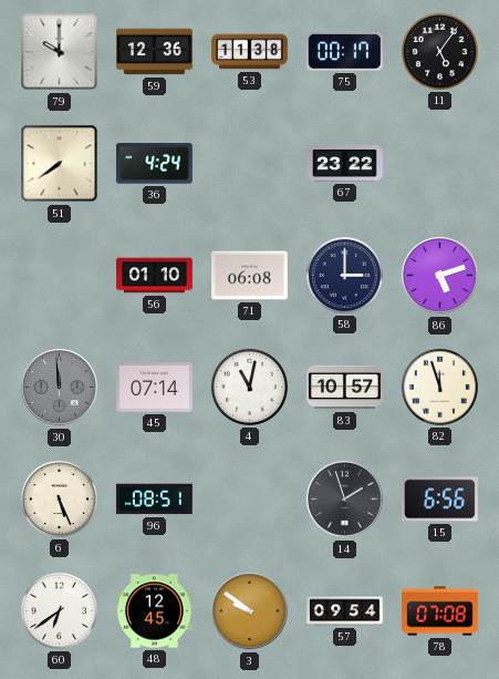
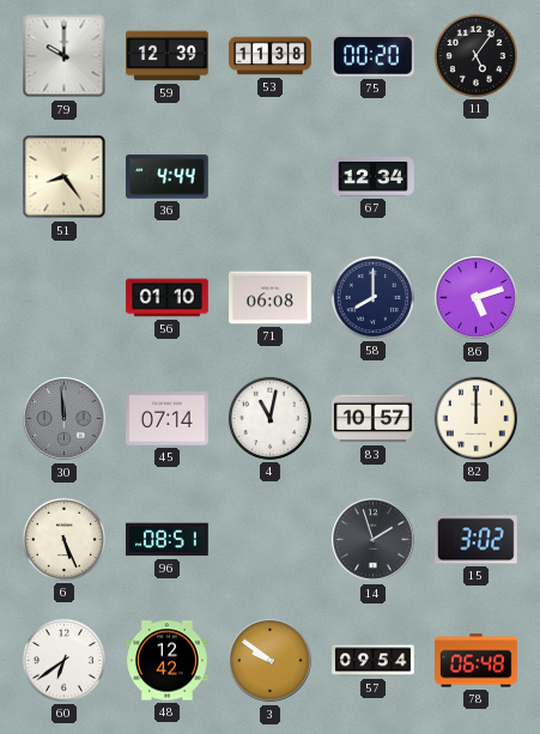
59: 12:36 -> 12:39 (168, 56)
75: 00:17 -> 00:20 (372, 56)
51: 7:39 -> 8:24 (65, 177)
36: 4:24 -> 4:44 (168, 177)
67: 23:22 -> 12:34 (374, 177)
58: 3:00 -> 8:00 (372, 297)
82: 11:57 -> 12:00 (475, 418)
15: 6:56 -> 3:02 (477, 540)
48: 12:45 -> 12:42 (168, 661)
78: 07:08 -> 06:48 (477, 661)
